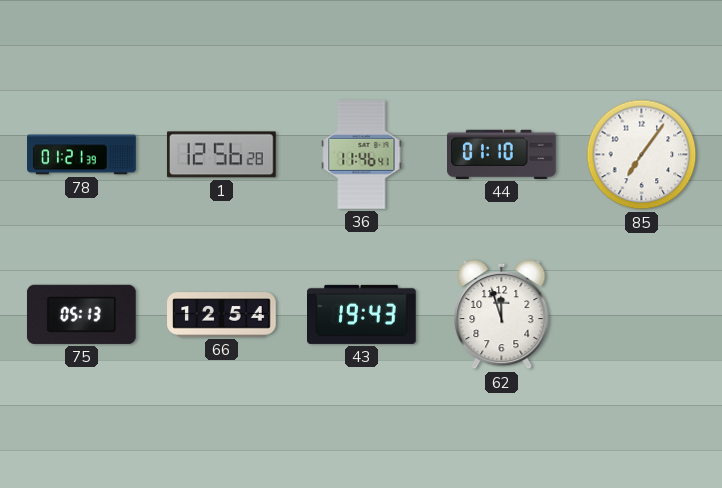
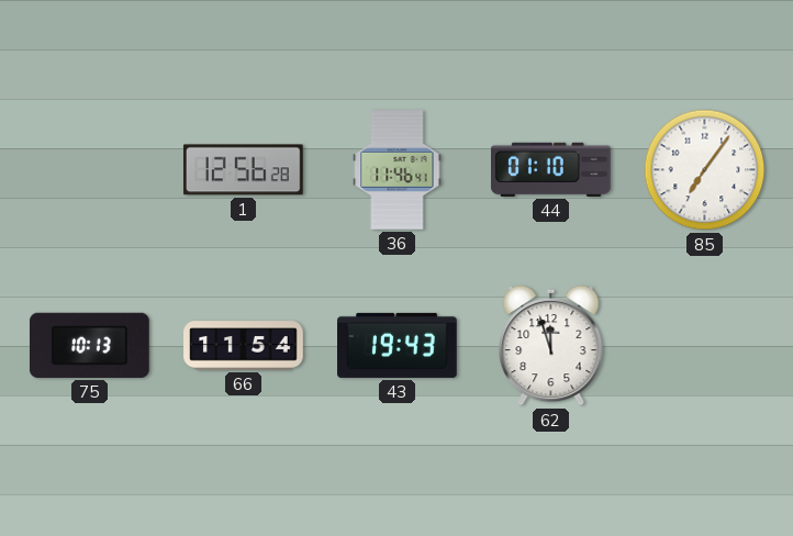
78: 01:21 -> none (82, 155)
75: 05:13 -> 10:13 (89, 345)
66: 12:54 -> 11:54 (244, 346)
